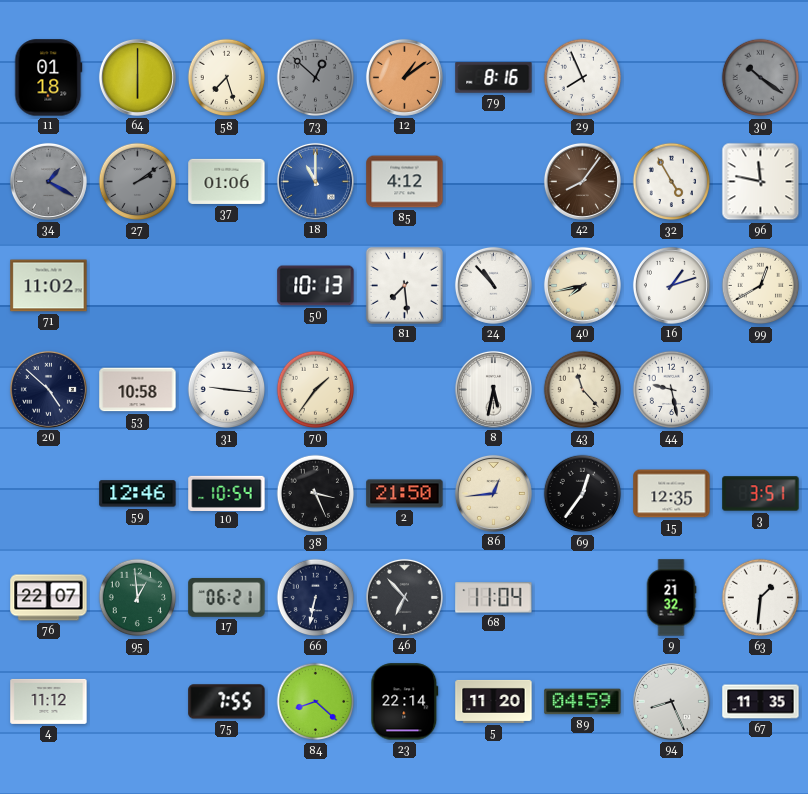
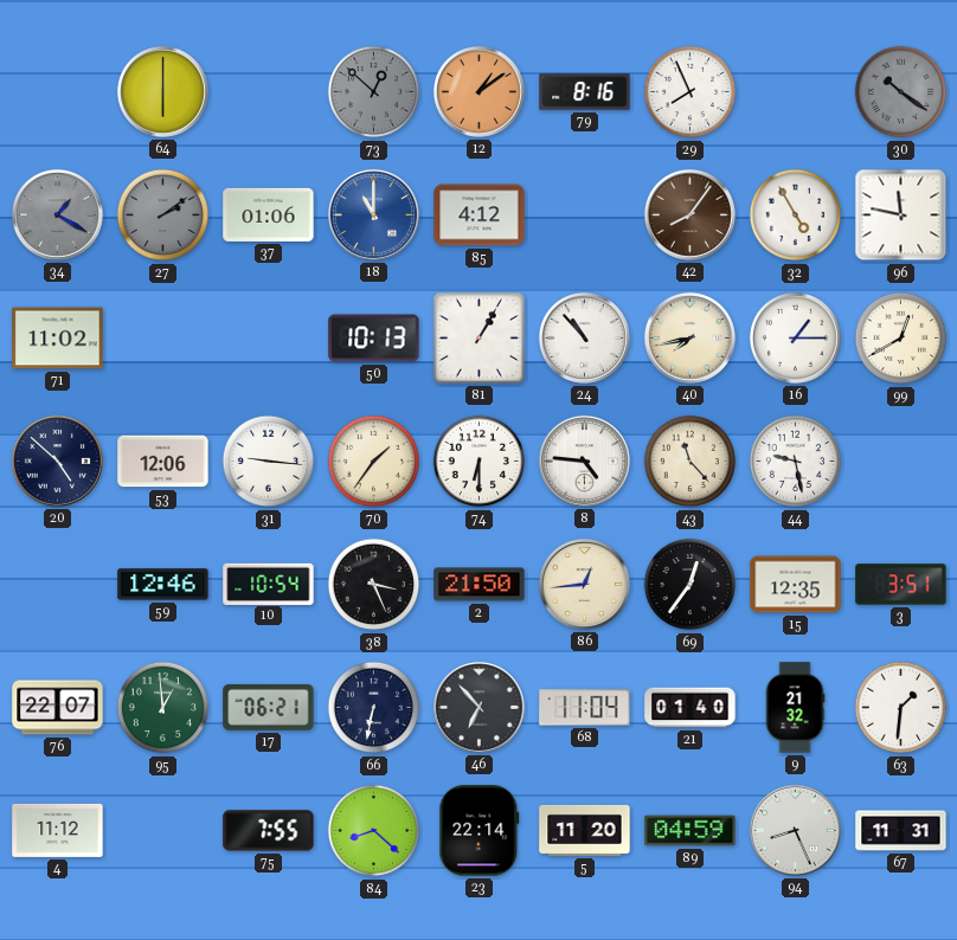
11: 01:18 -> none (49, 78)
58: 7:27 -> none (227, 78)
81: 7:29 -> 1:05 (478, 337)
16: 1:12 -> 1:15 (795, 337)
53: 10:58 -> 12:06 (163, 462)
74: none -> 6:30 (480, 462)
8: 5:32 -> 4:46 (584, 461)
21: none -> 01:40 (691, 708)
67: 11:35 -> 11:31 (901, 831)
